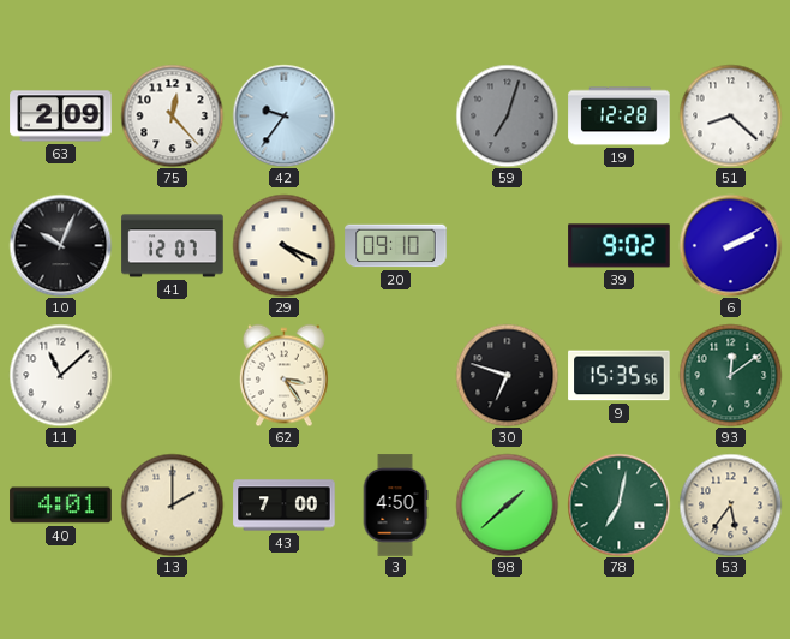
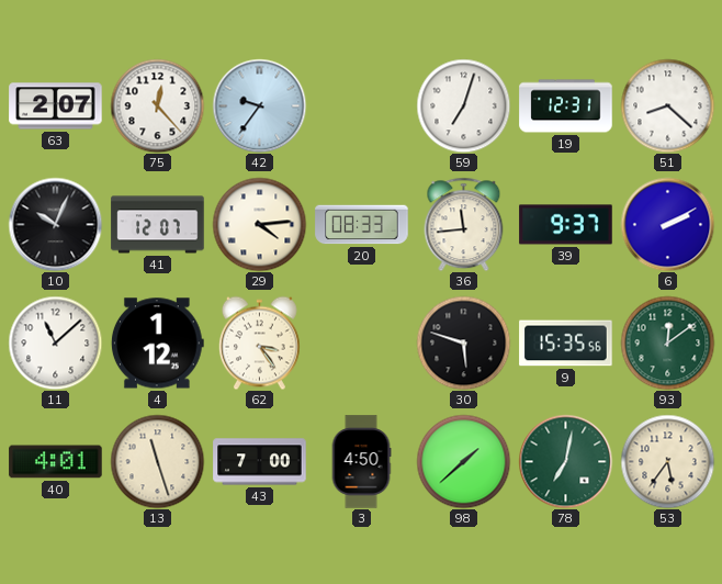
63: 2:09 -> 2:07 (56, 106)
59 dial: grey -> white (463, 105)
19: 12:28 -> 12:31 (566, 106)
29: 4:19 -> 4:14 (259, 224)
20: 09:10 -> 08:33 (362, 225)
36: none -> 11:44 (464, 224)
39: 9:02 -> 9:37 (566, 225)
4: none -> 1:12 (157, 344)
30: 6:48 -> 5:48 (463, 342)
13: 2:00 -> 11:27 (157, 461)
